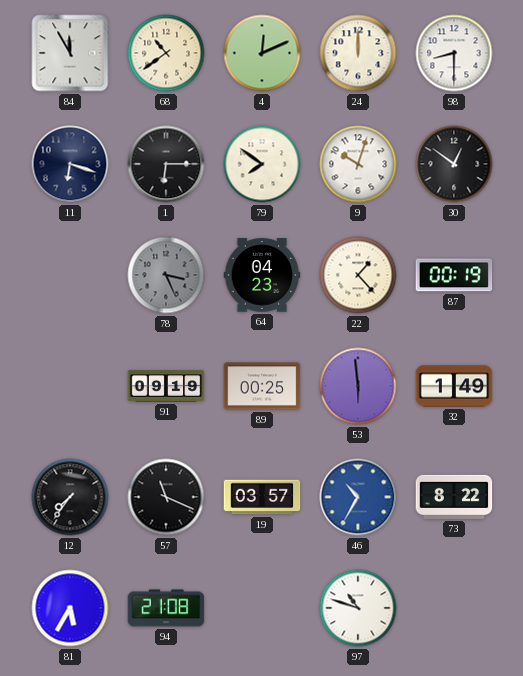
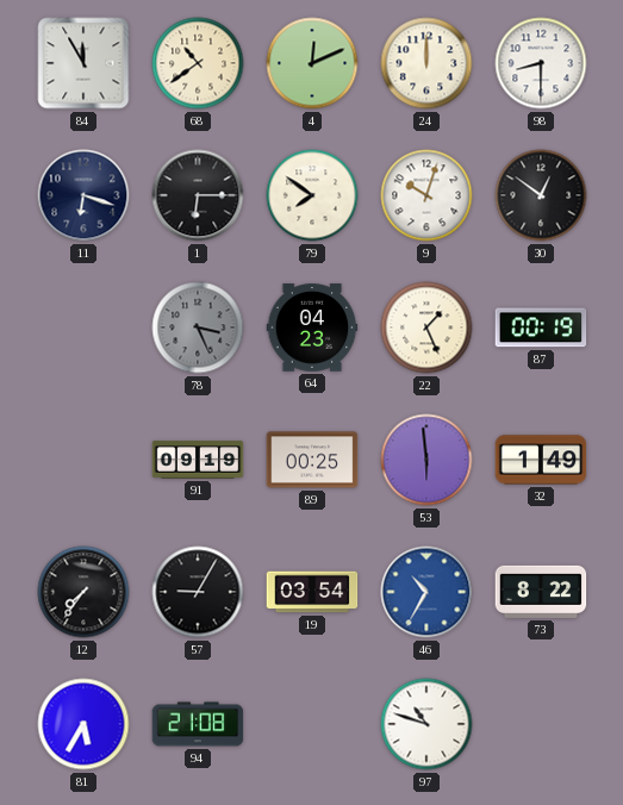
22: 1:23 -> 1:26 (426, 327)
57: 11:19 -> 9:05 (198, 592)
19: 03:57 -> 03:54 (312, 592)
